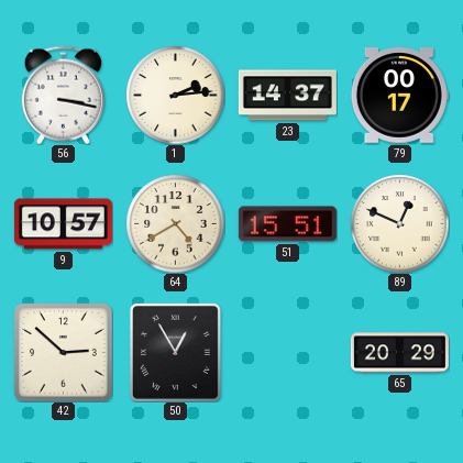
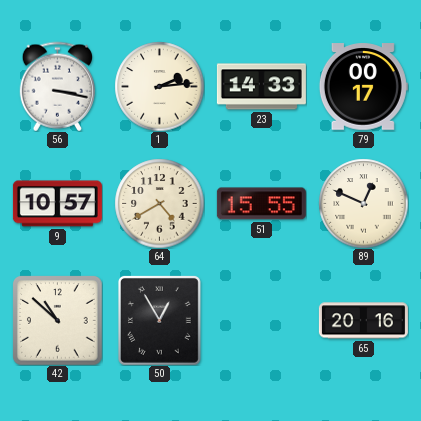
23: 14:37 -> 14:33 (261, 87)
51: 15:51 -> 15:55 (261, 204)
42: 2:52 -> 10:52 (57, 320)
65: 20:29 -> 20:16 (363, 321)
